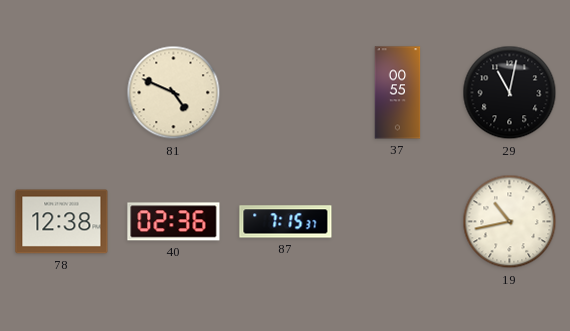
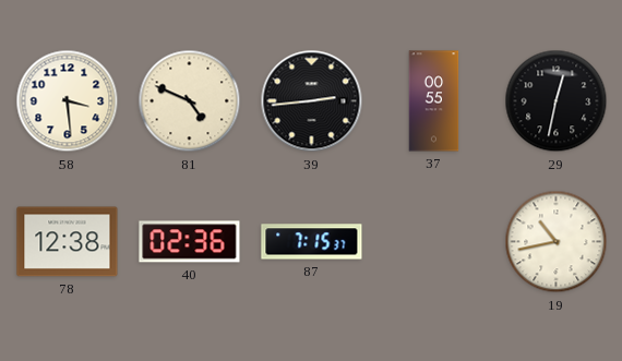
58: none -> 3:29 (68, 101)
39: none -> 2:44 (312, 101)
29: 11:02 -> 12:32 (557, 101)
